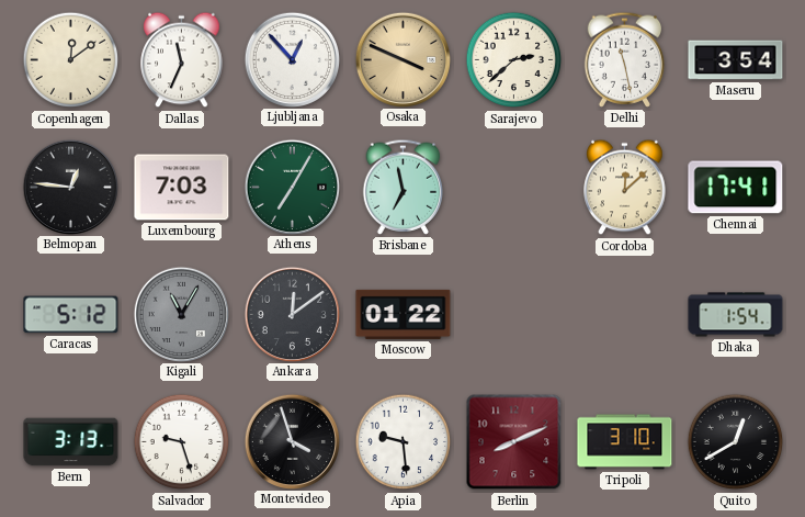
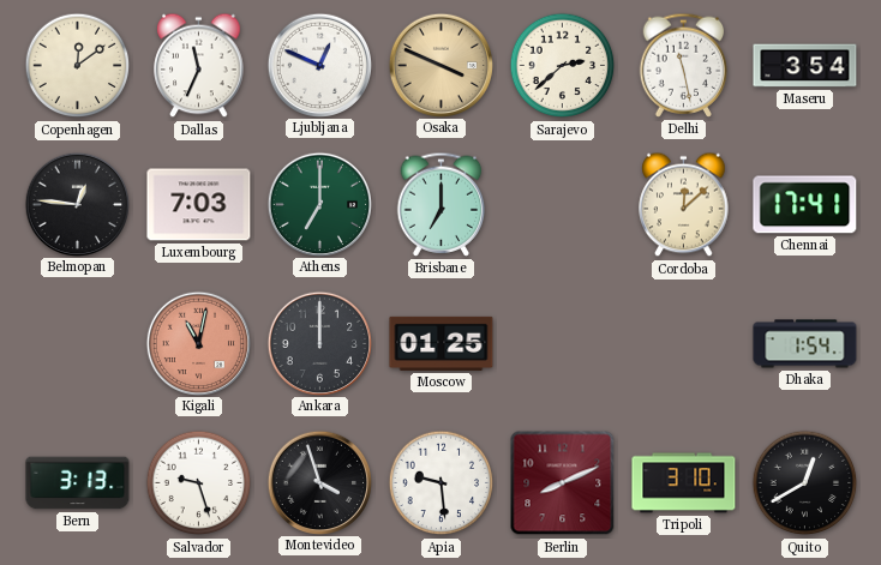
Ljubljana: 12:53 -> 12:49 (319, 65)
Athens: 7:05 -> 7:00 (319, 204)
Brisbane: 6:58 -> 7:00 (442, 204)
Caracas: 5:12 -> none (71, 315)
Kigali: 11:05 -> 11:02 (198, 343)
Kigali dial: grey -> salmon (198, 343)
Ankara: 12:09 -> 12:00 (319, 343)
Moscow: 01:22 -> 01:25 (442, 343)
